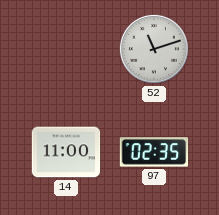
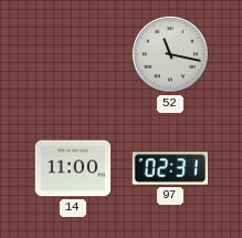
52: 11:12 -> 11:17 (170, 54)
97: 02:35 -> 02:31 (170, 168)
